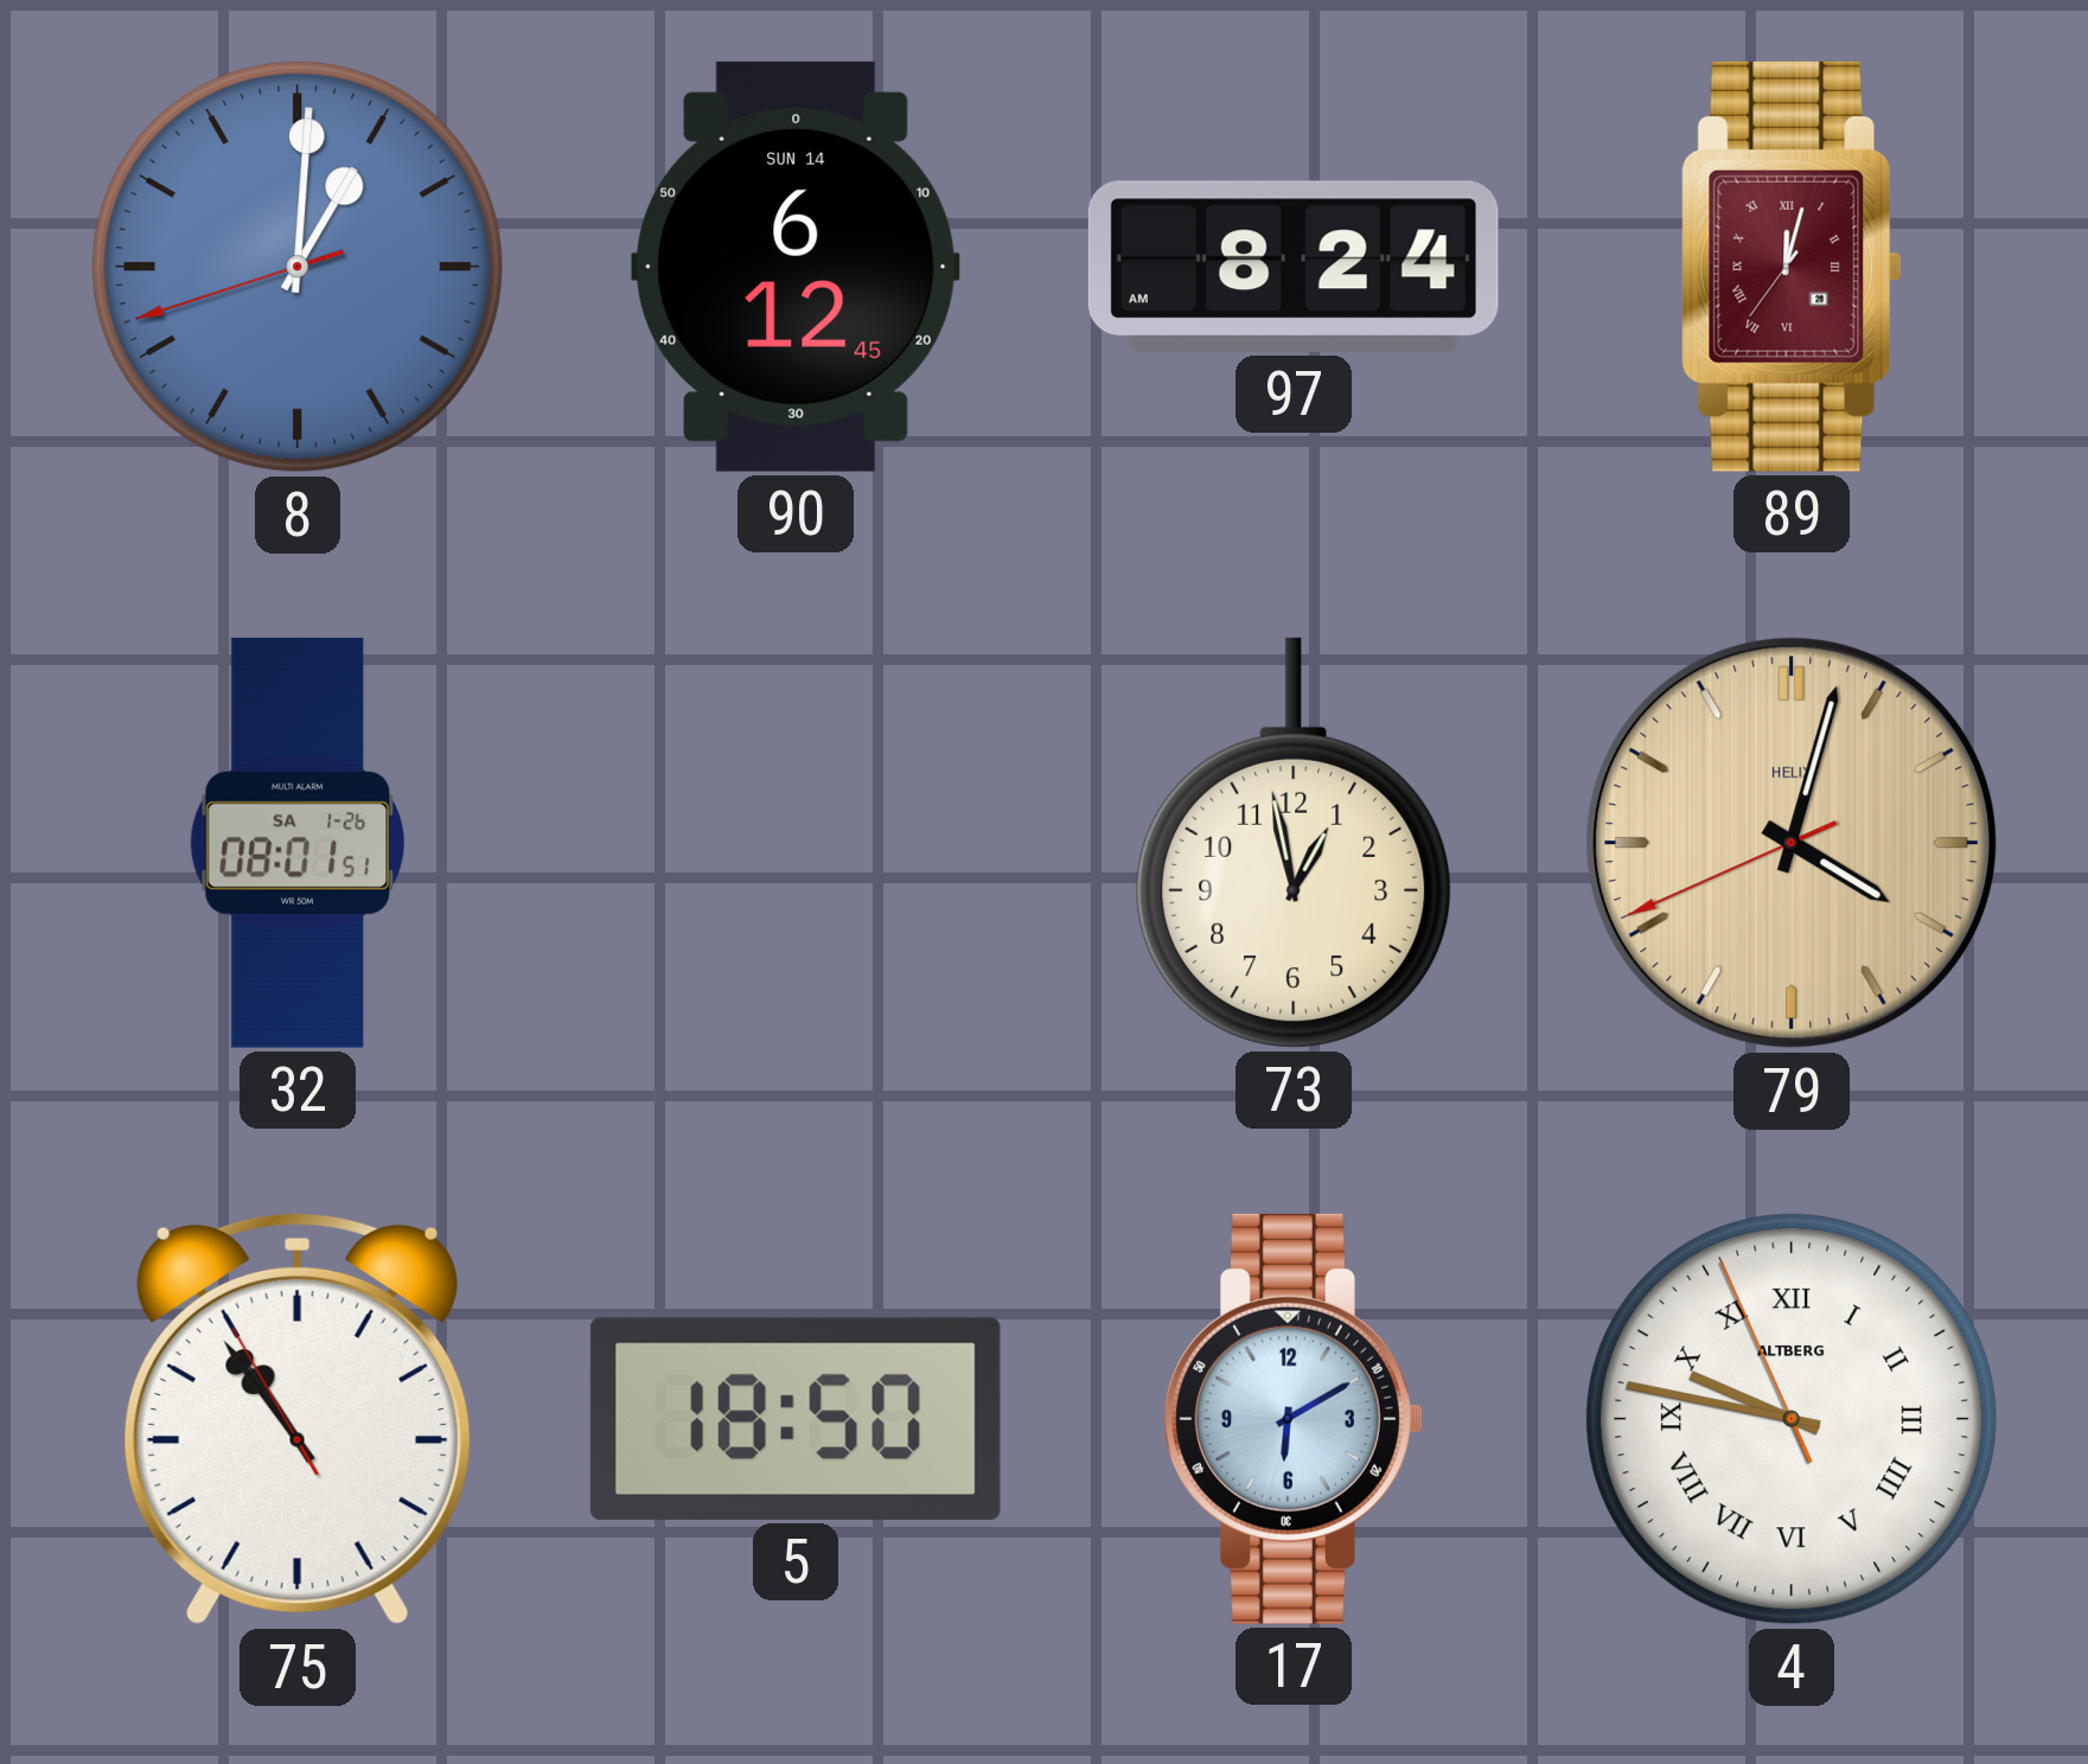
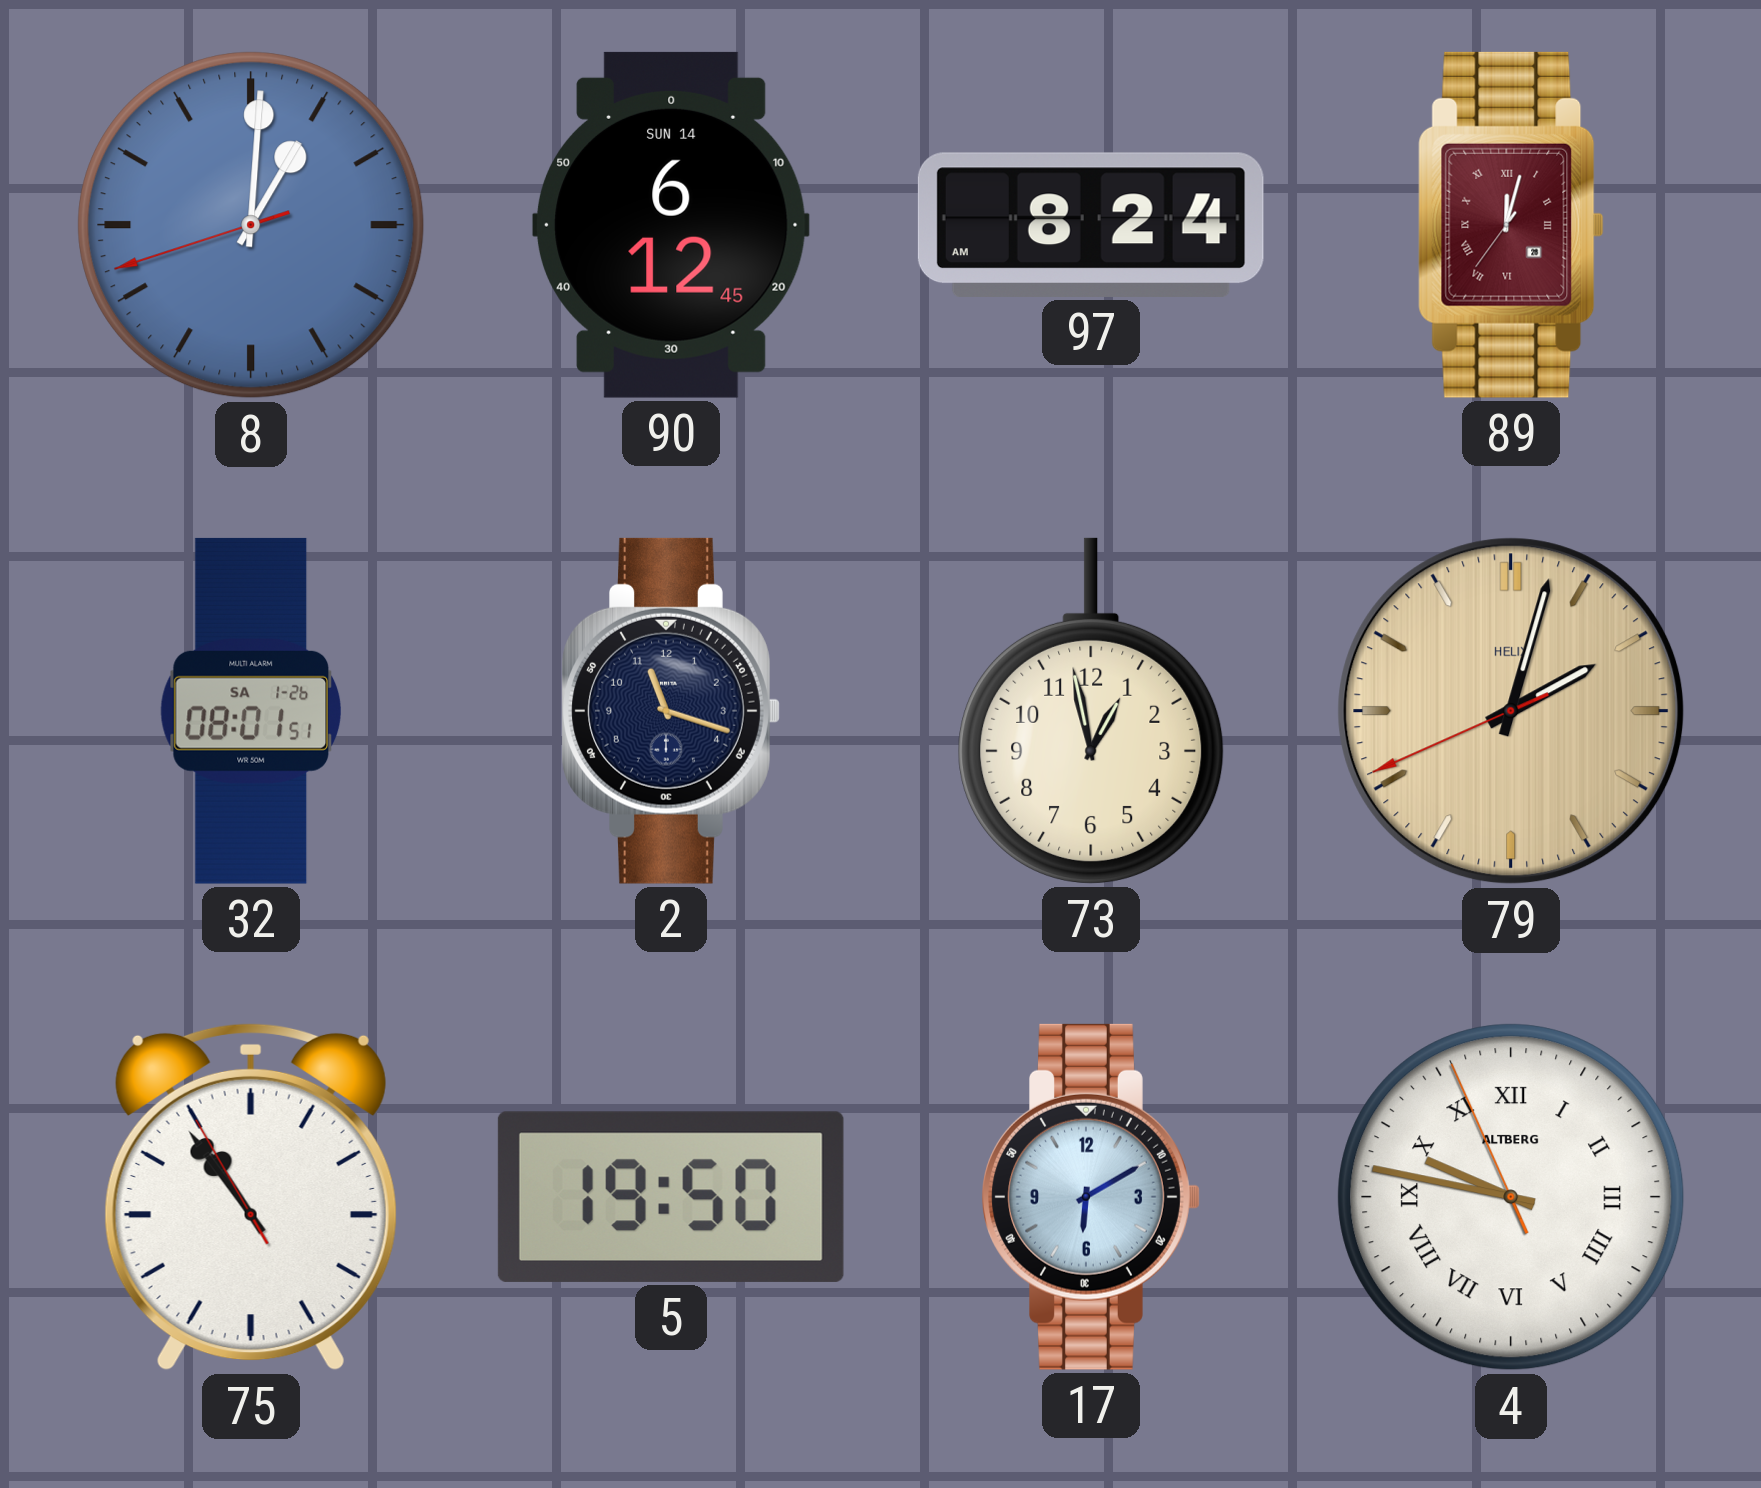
2: none -> 11:18 (671, 711)
79: 4:02 -> 2:02 (1511, 711)
5: 18:50 -> 19:50 (671, 1197)
